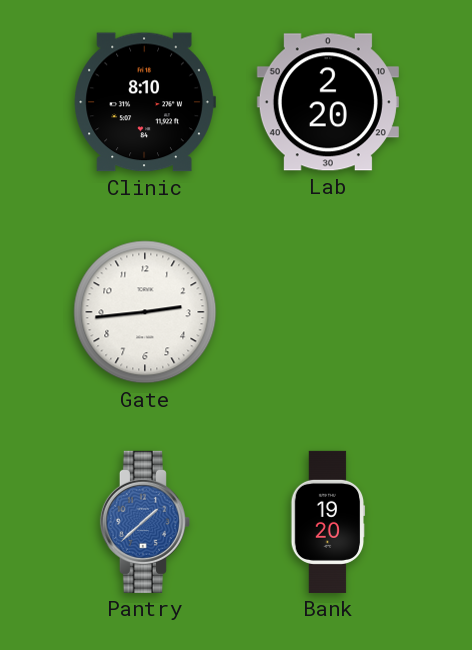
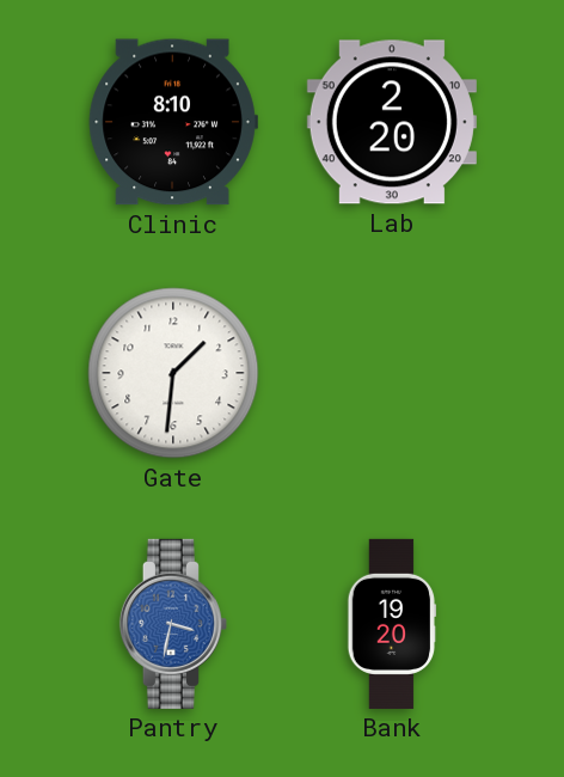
Gate: 2:44 -> 1:31 (173, 373)
Pantry: 1:38 -> 3:32 (173, 624)
